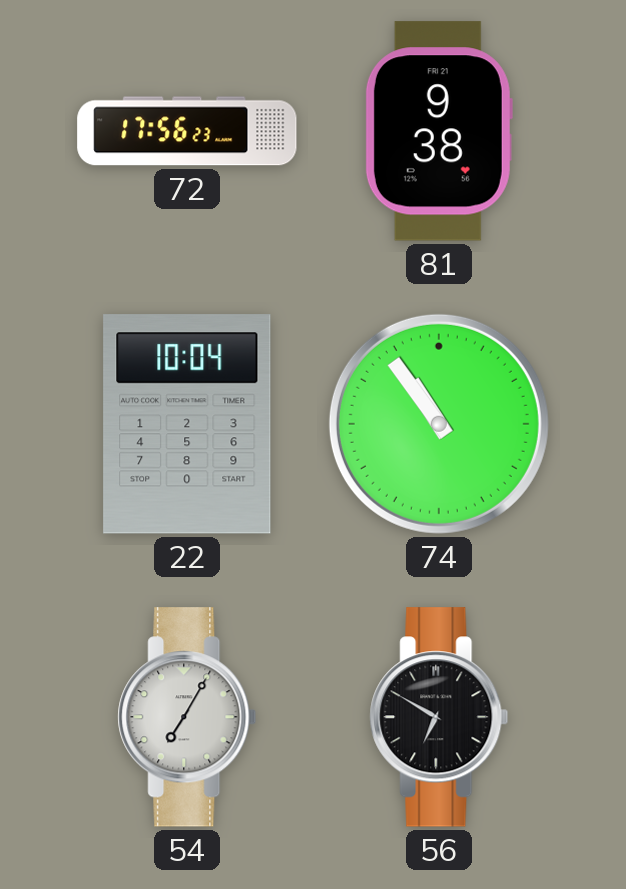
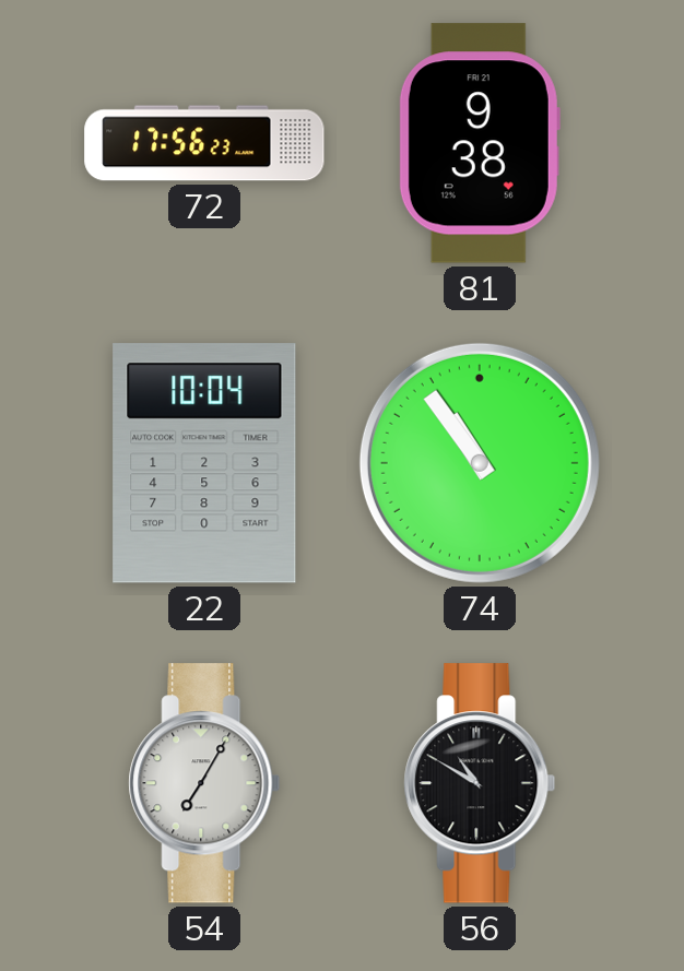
56: 6:50 -> 10:50 (480, 783)
